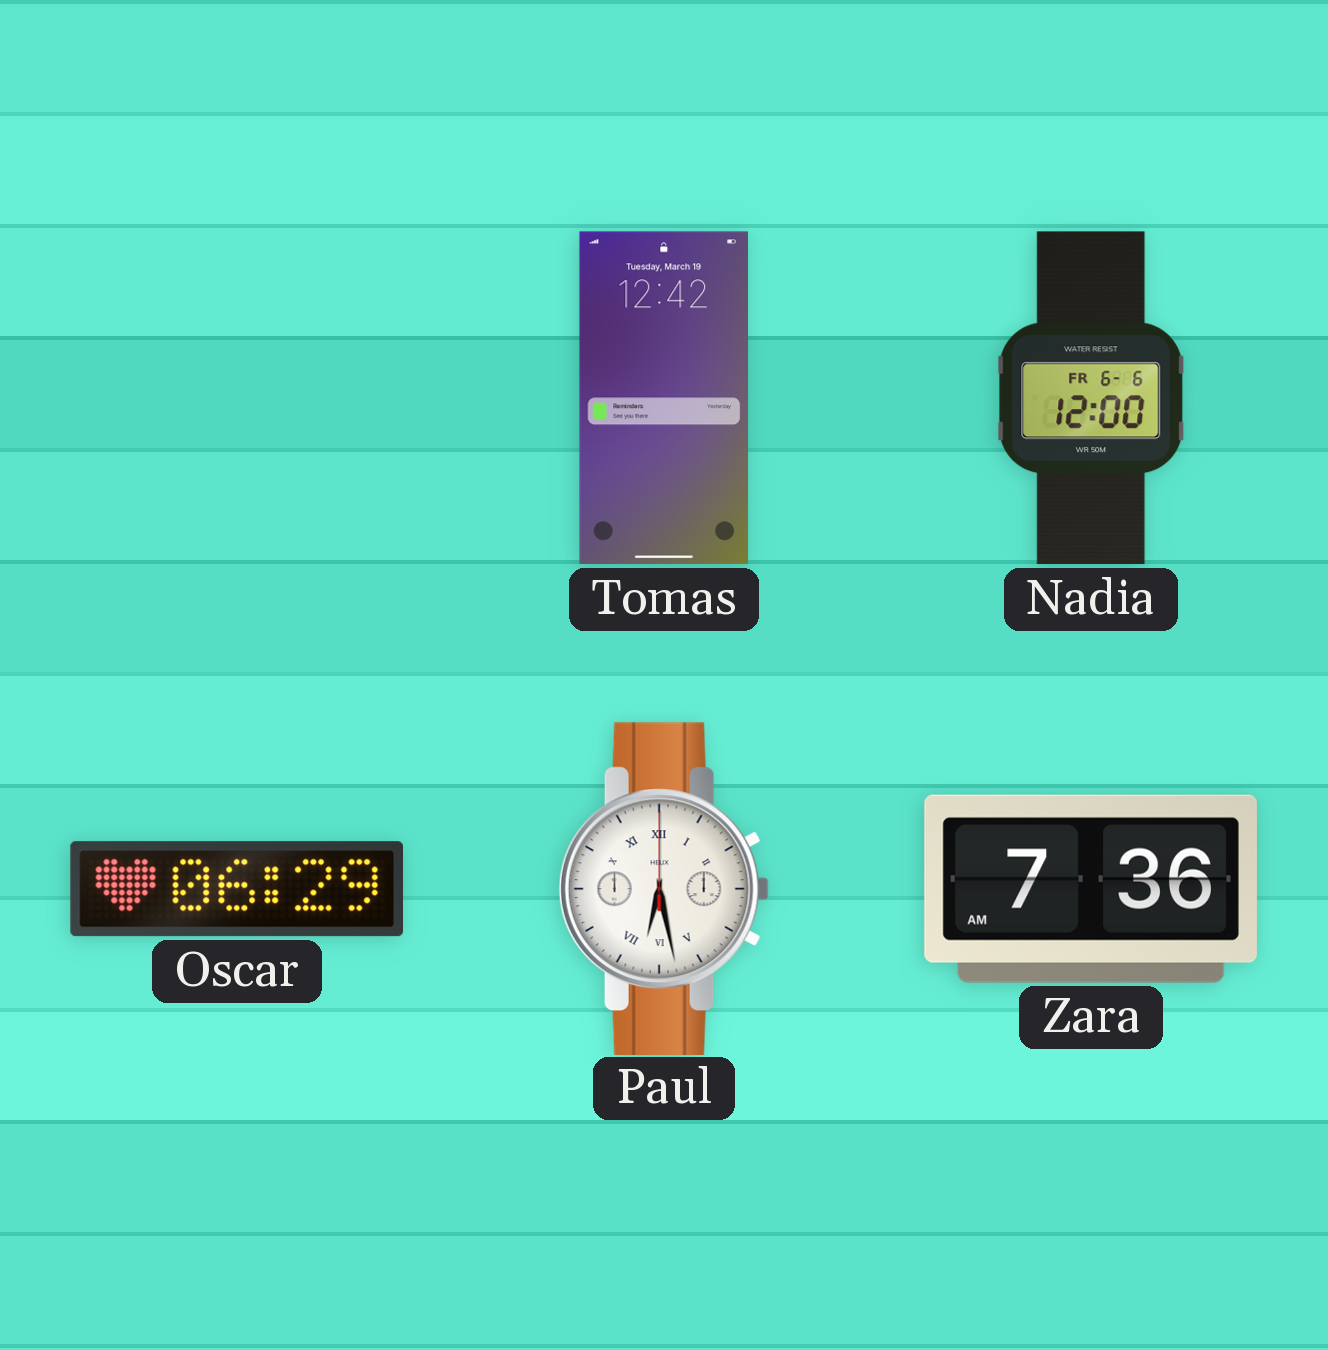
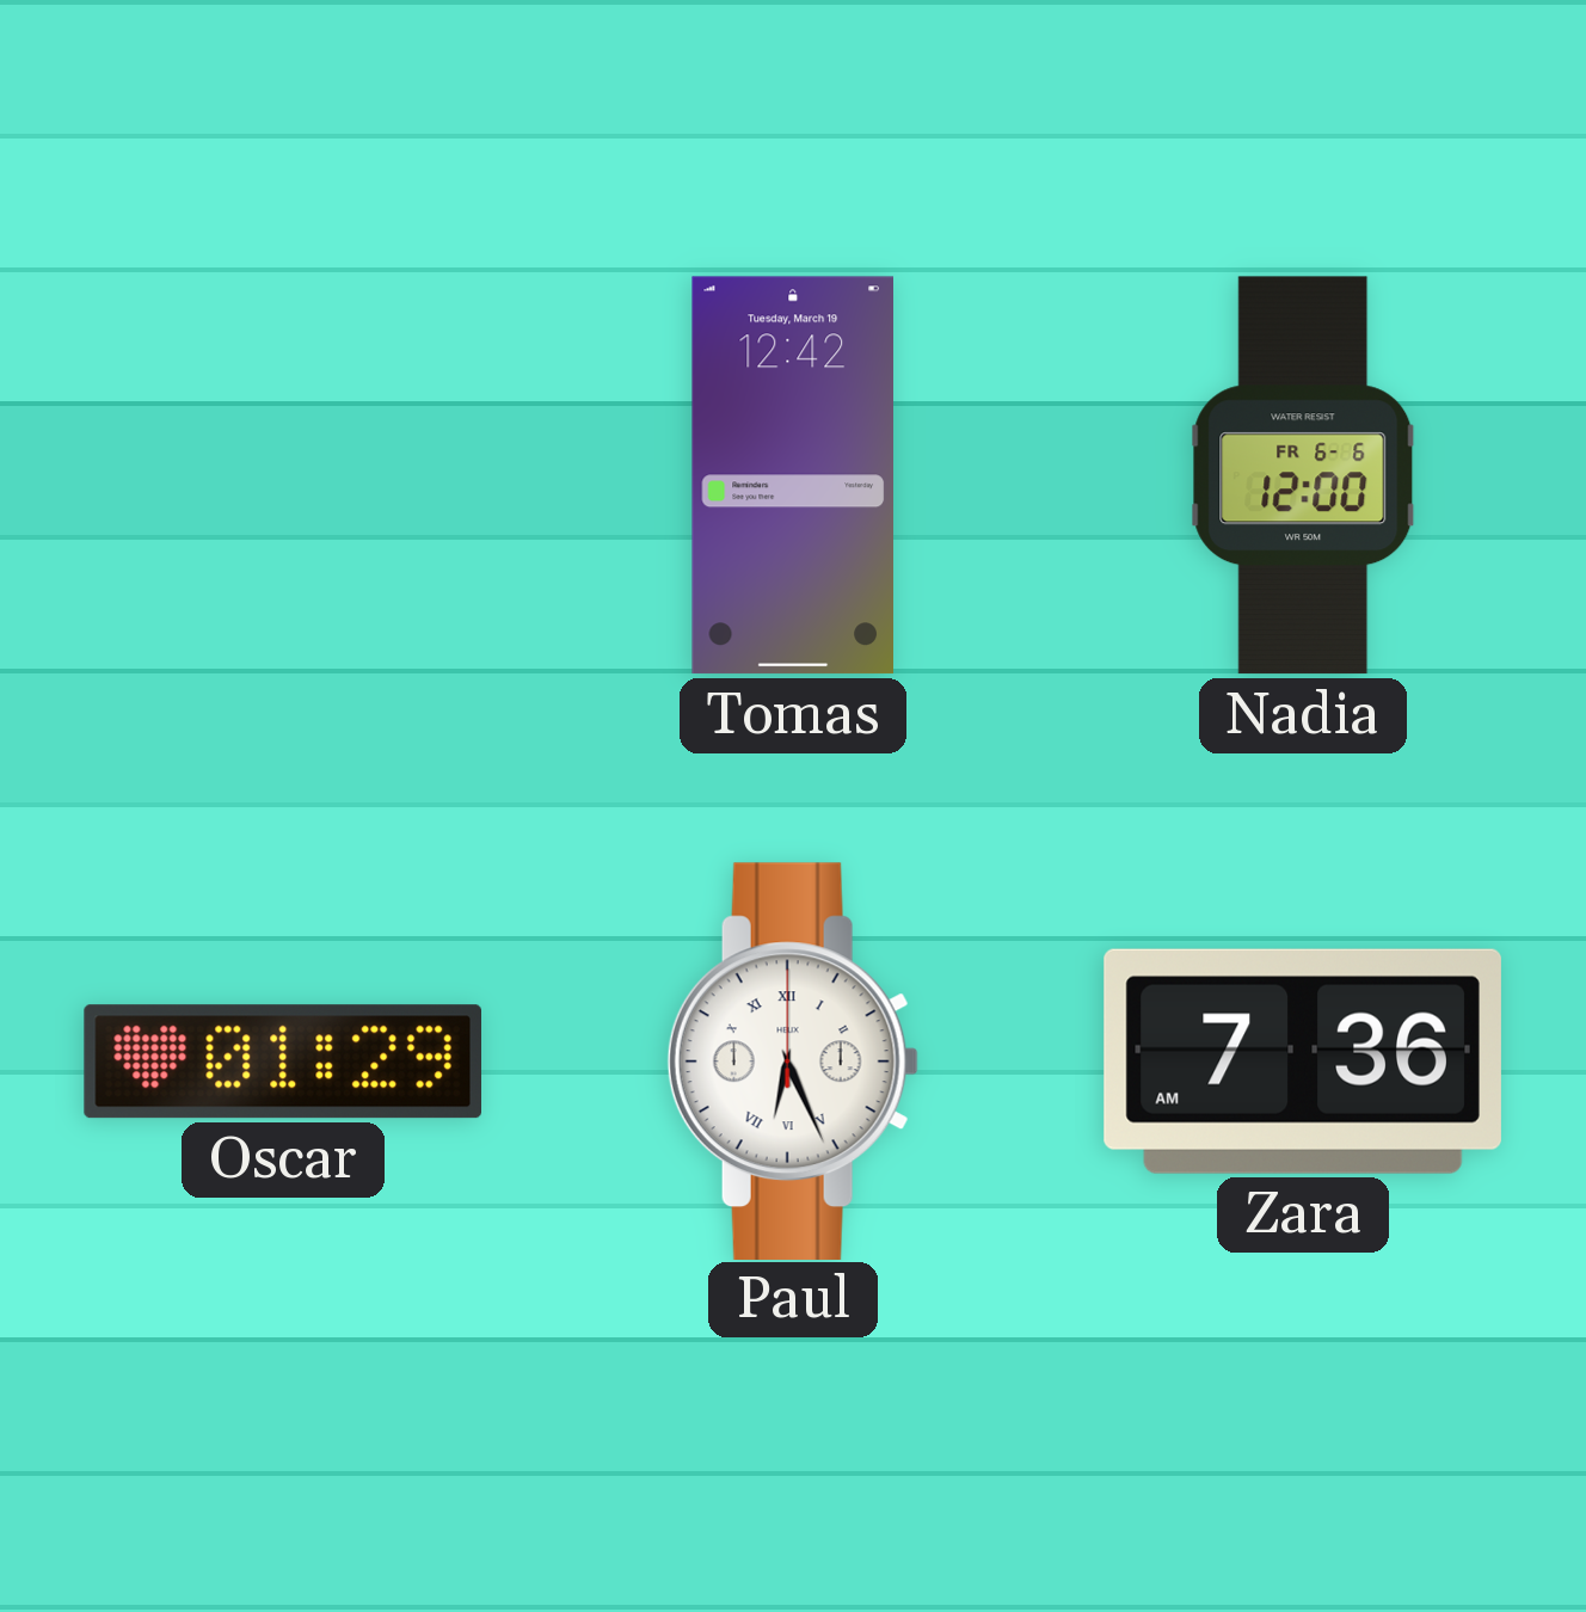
Oscar: 06:29 -> 01:29 (282, 1062)
Paul: 6:28 -> 6:26 (793, 1060)
